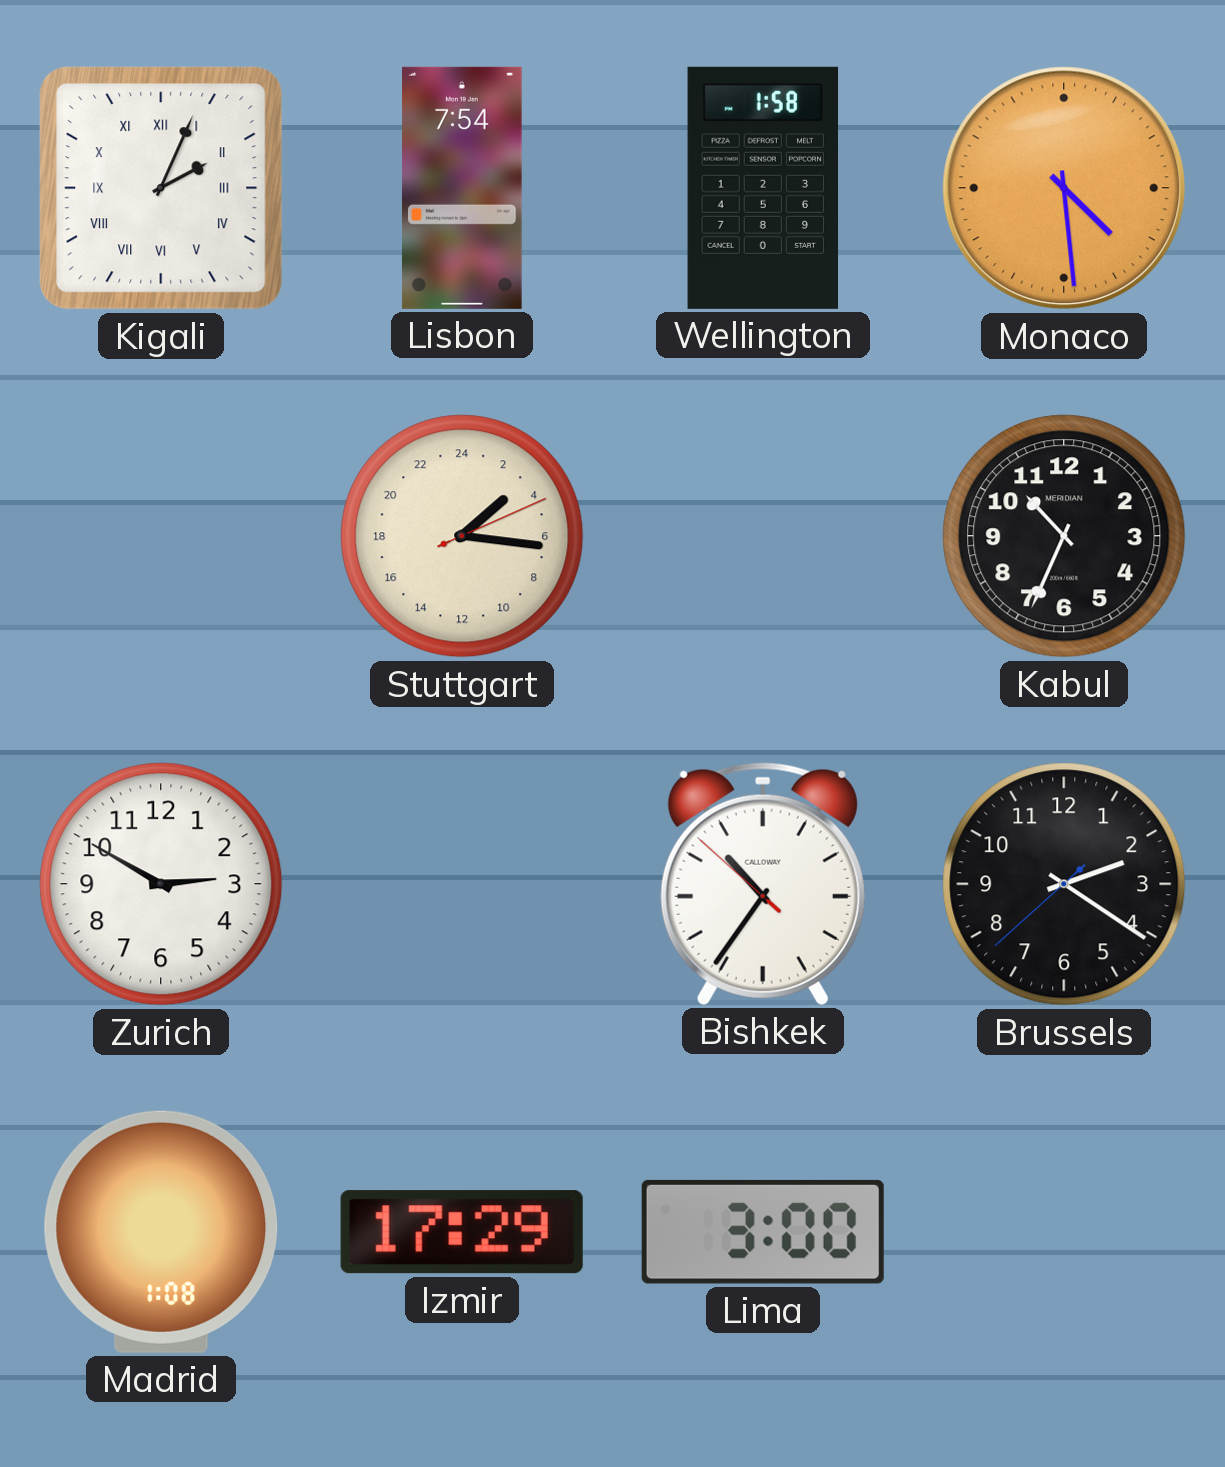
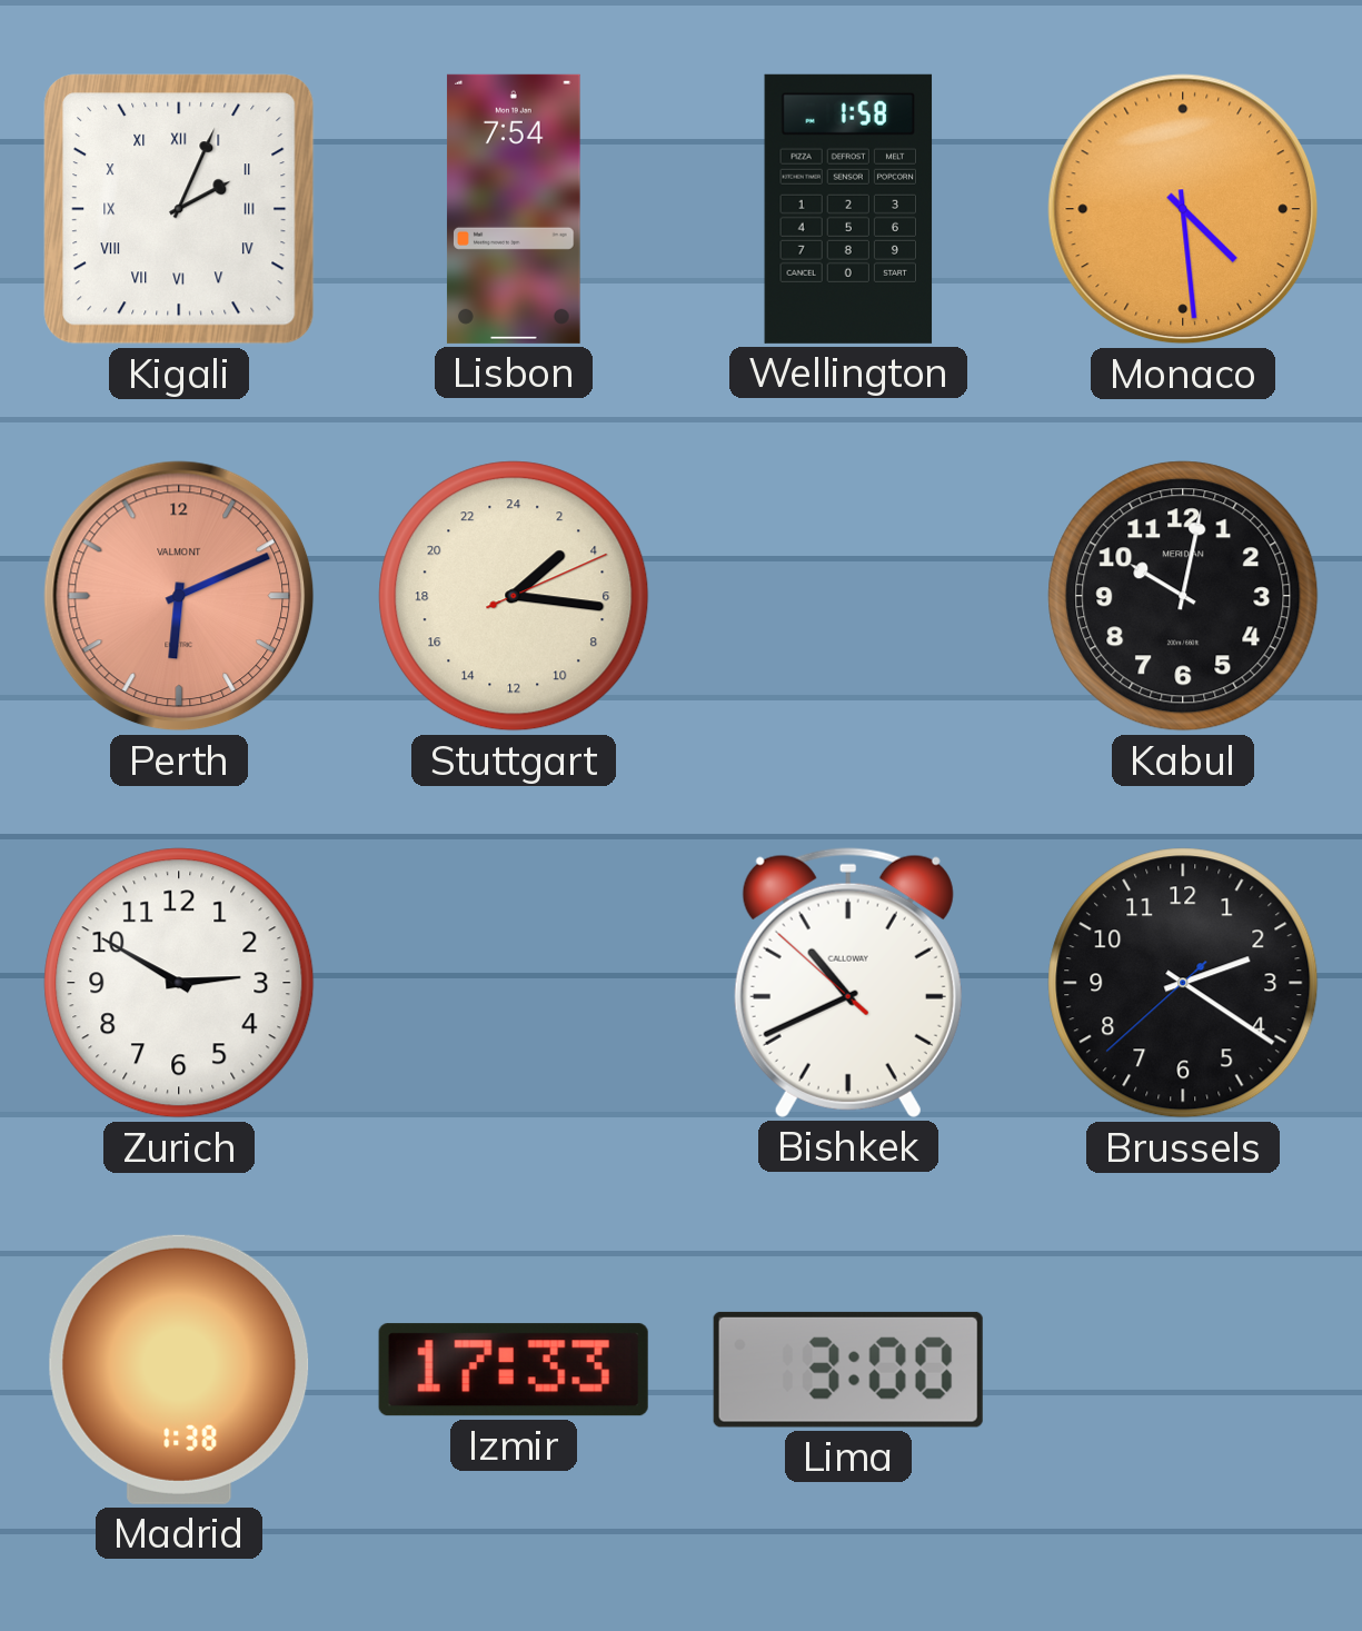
Perth: none -> 6:11 (179, 596)
Kabul: 10:34 -> 10:02 (1183, 596)
Bishkek: 10:35 -> 10:40 (848, 983)
Madrid: 1:08 -> 1:38 (179, 1370)
Izmir: 17:29 -> 17:33 (514, 1370)
